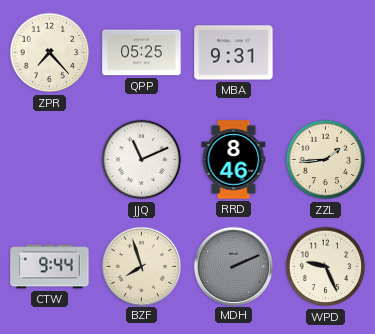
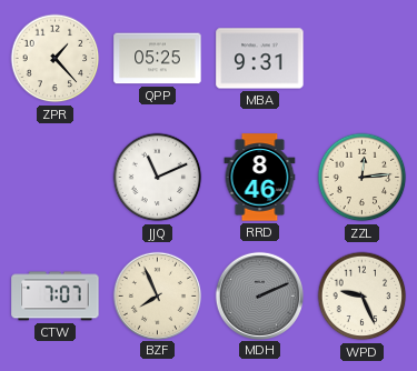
ZPR: 7:23 -> 1:23 (56, 59)
ZZL: 1:44 -> 12:14 (363, 178)
CTW: 9:44 -> 7:07 (56, 297)
BZF: 7:57 -> 7:56 (157, 295)
